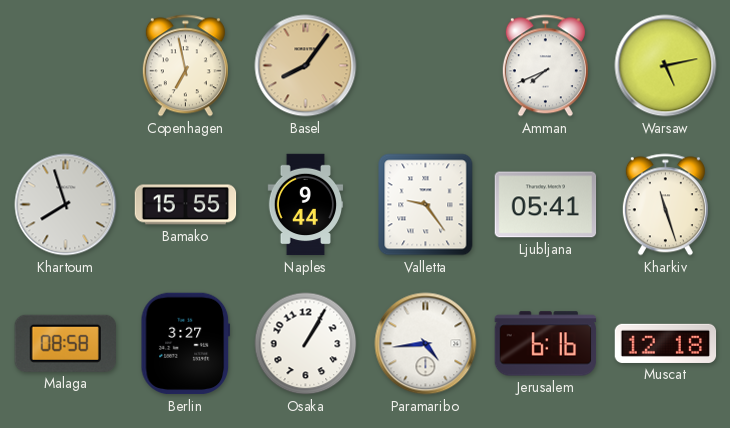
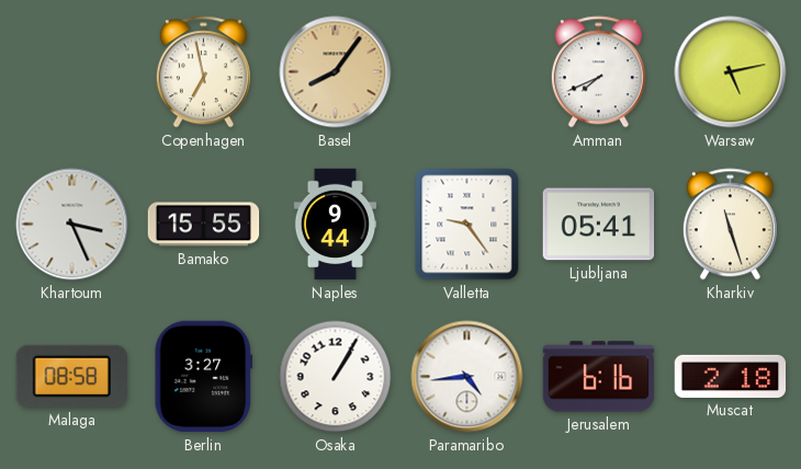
Khartoum: 7:57 -> 3:26 (72, 225)
Muscat: 12:18 -> 2:18 (731, 376)
